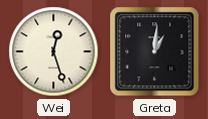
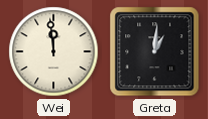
Wei: 12:27 -> 11:59 (54, 52)
